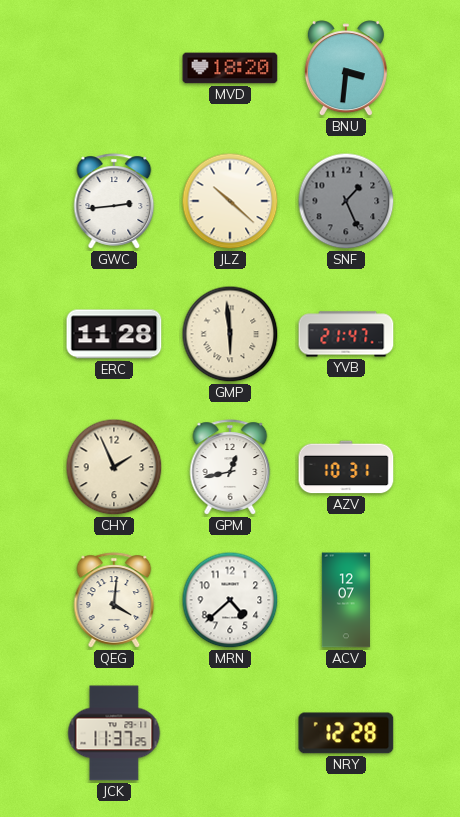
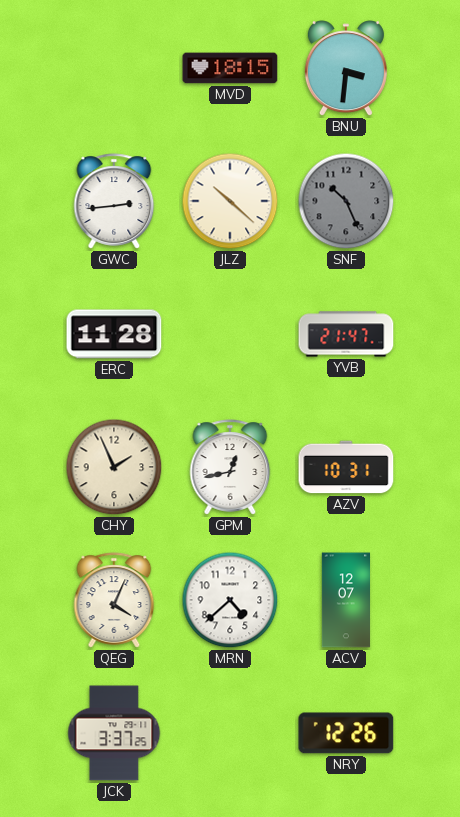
MVD: 18:20 -> 18:15 (230, 68)
SNF: 1:26 -> 10:26 (346, 201)
GMP: 5:59 -> none (230, 334)
QEG: 4:01 -> 4:04 (114, 600)
JCK: 11:37 -> 3:37 (114, 733)
NRY: 12:28 -> 12:26 (346, 733)
